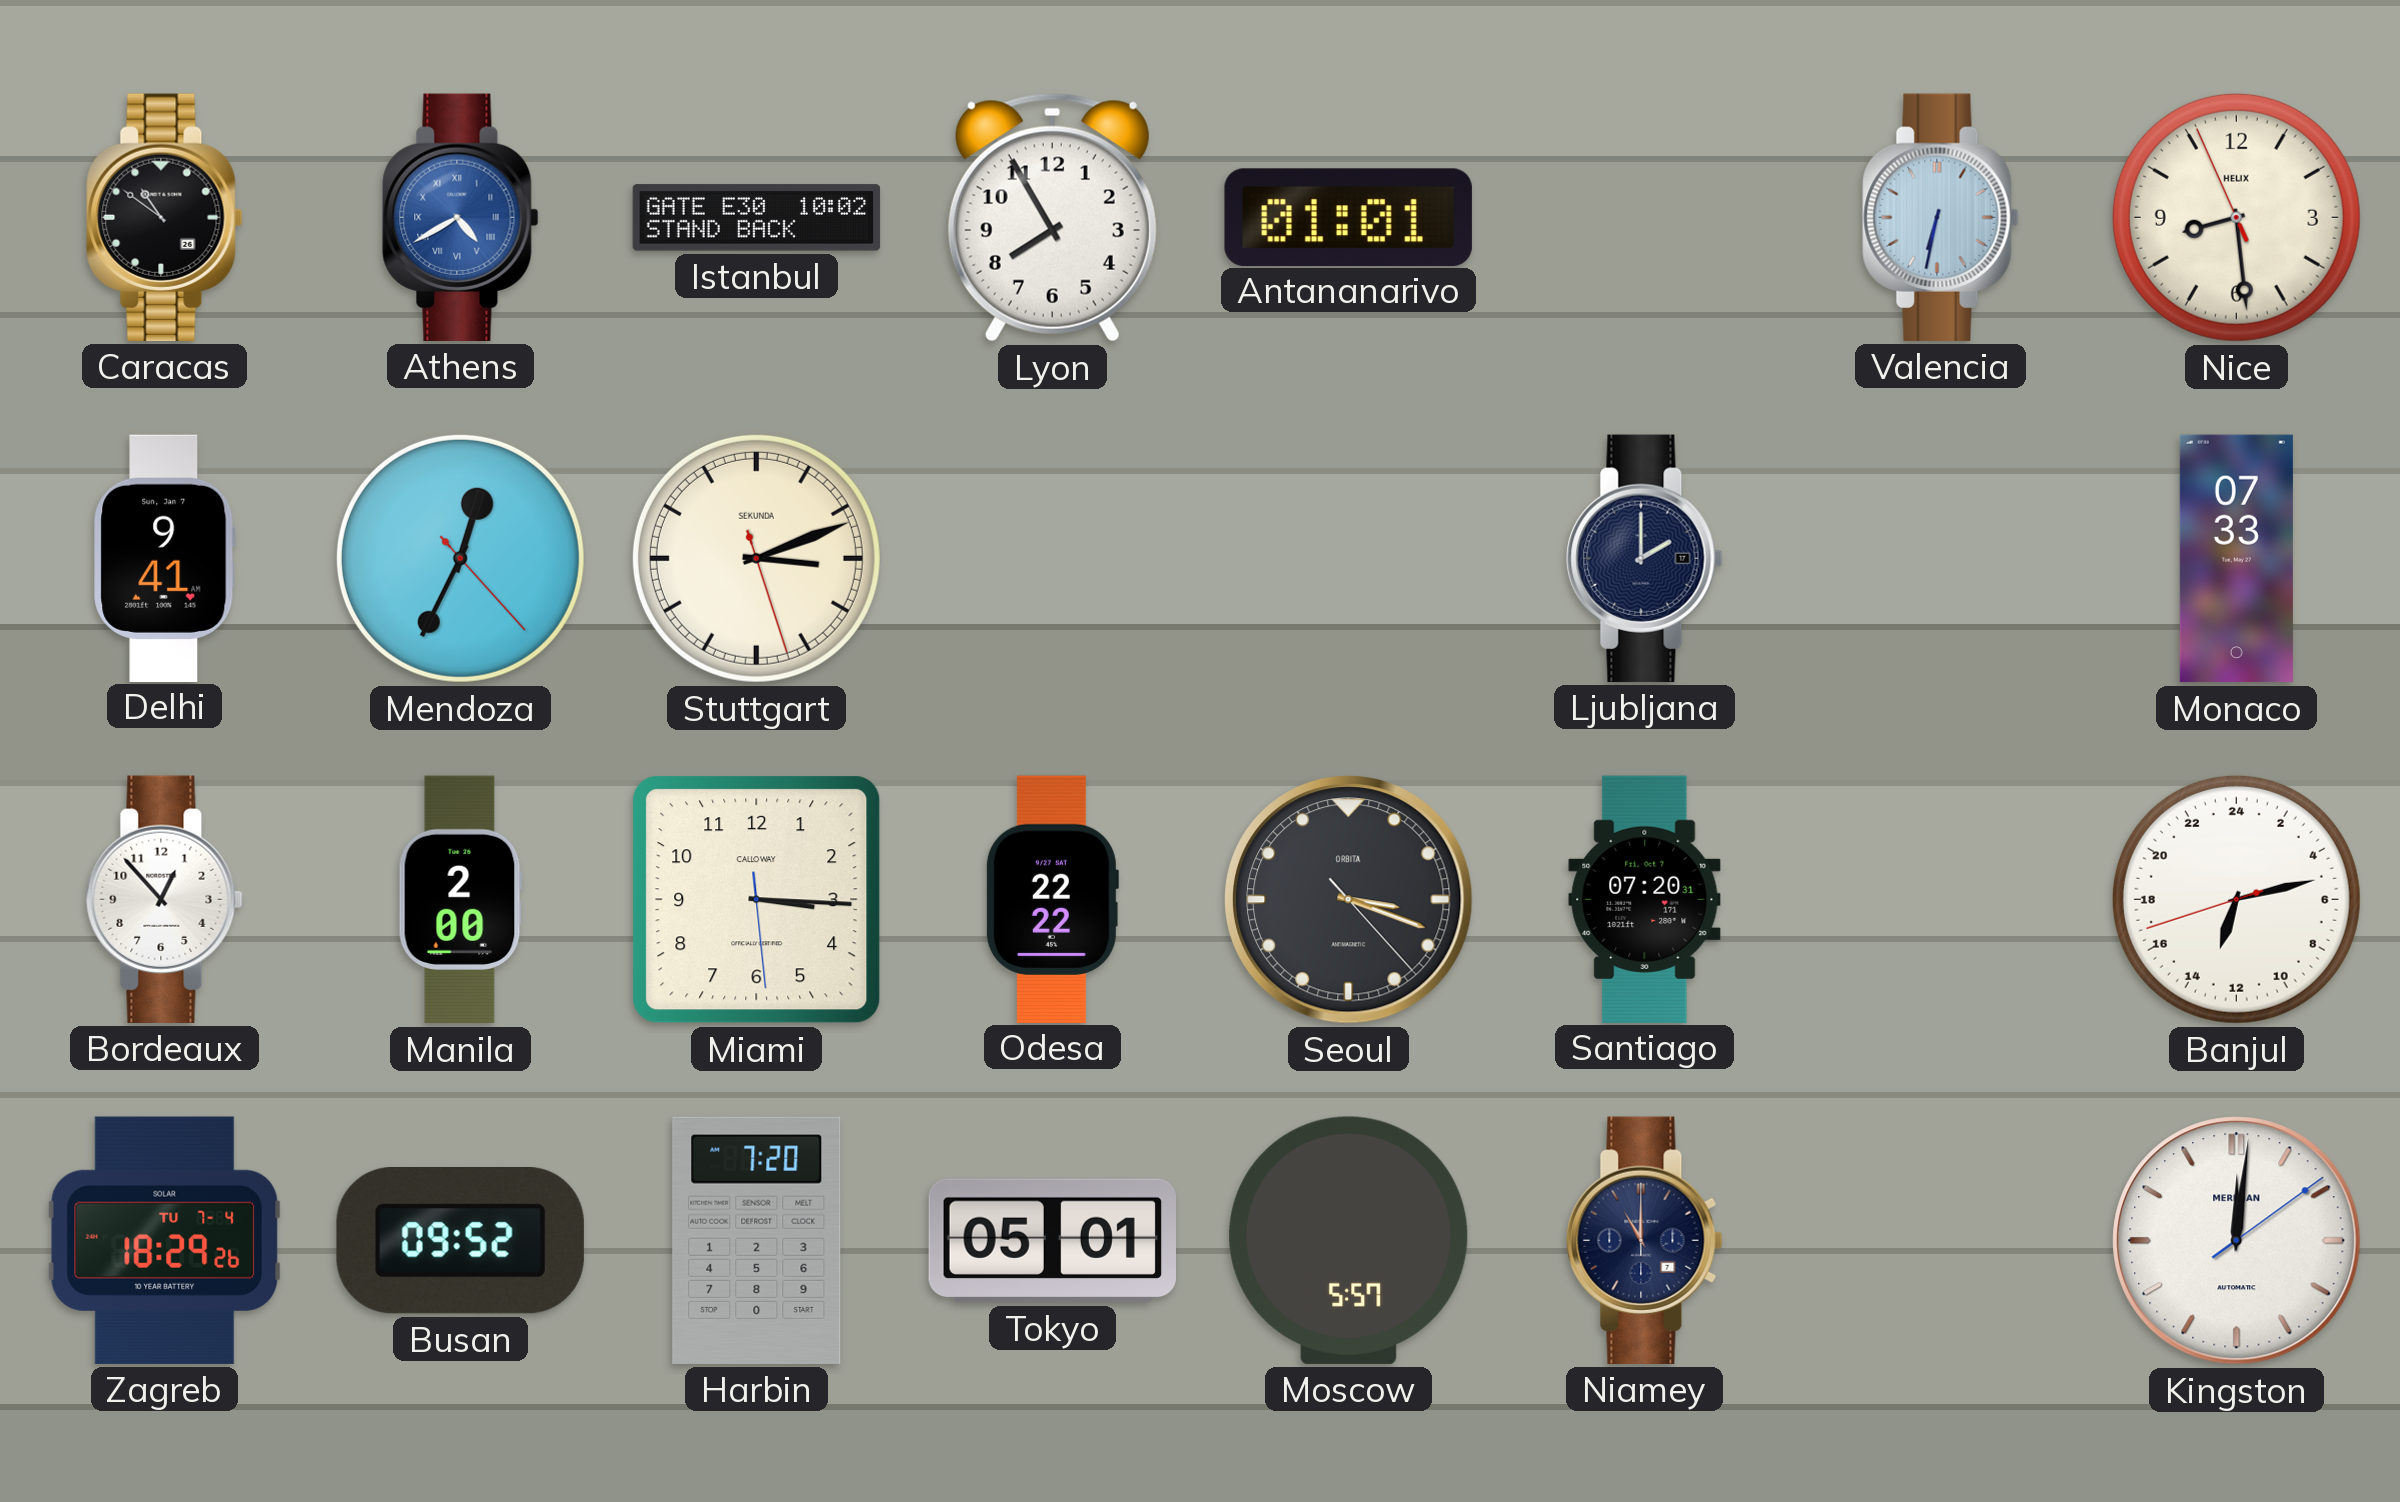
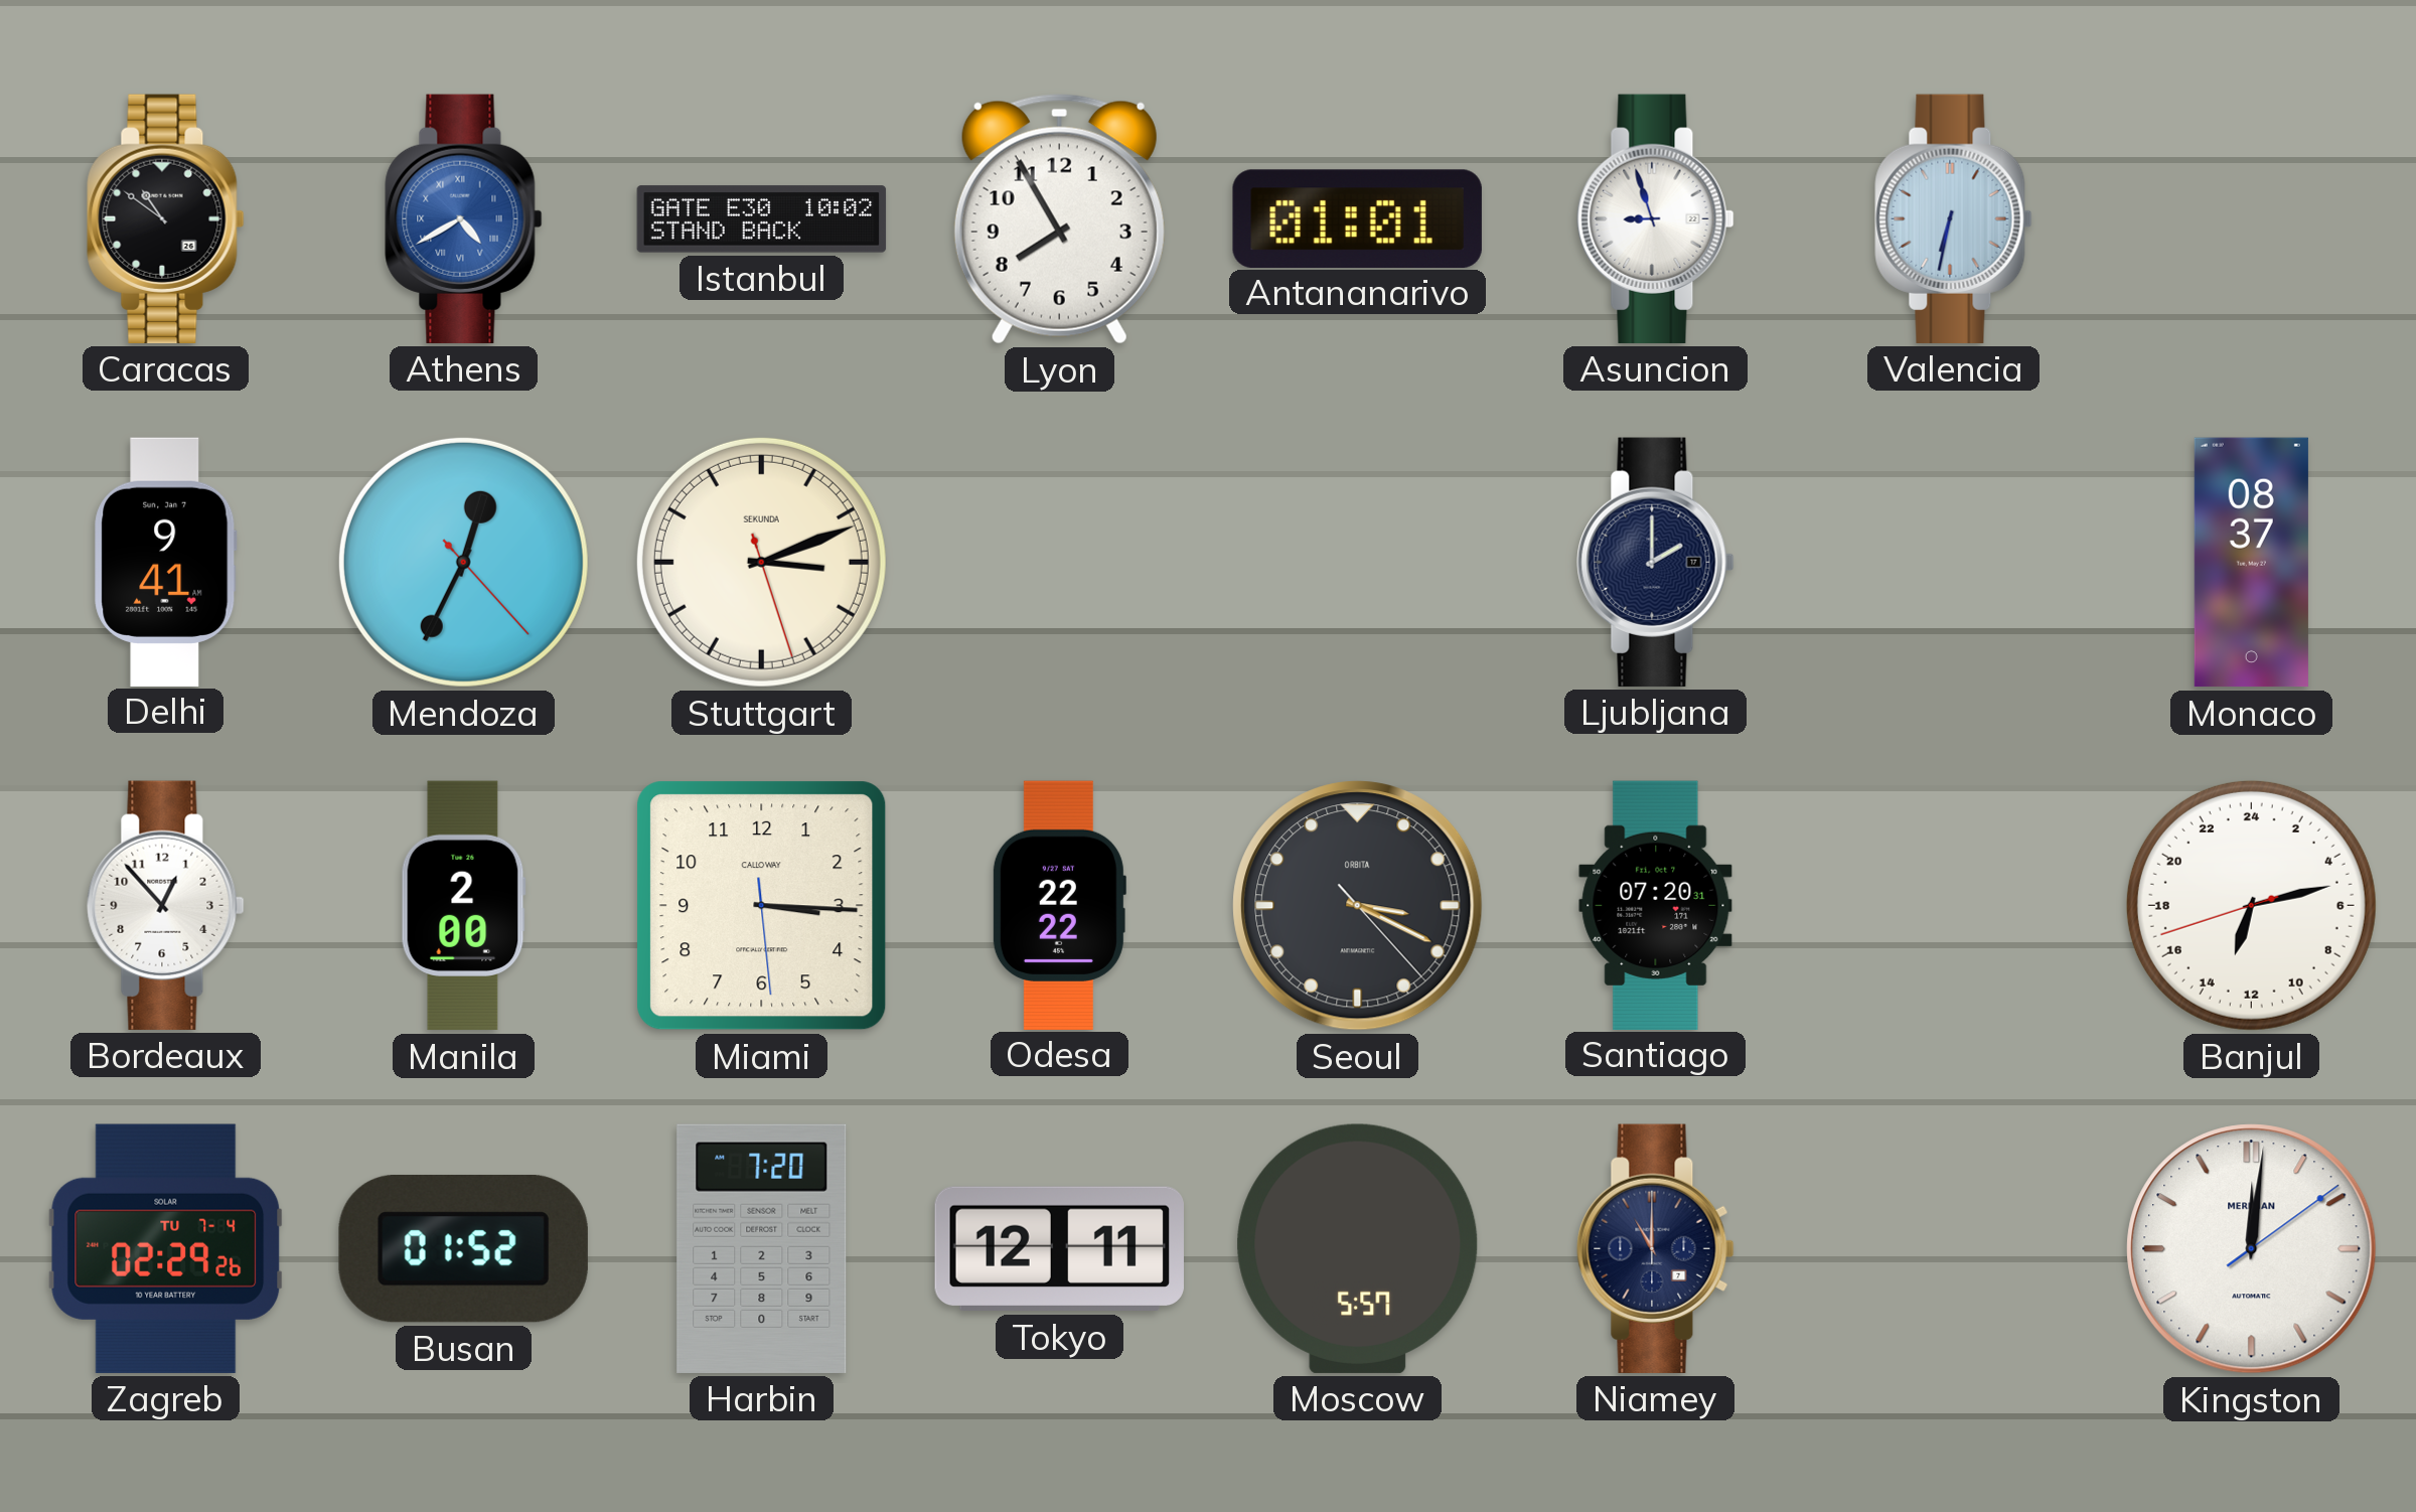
Asuncion: none -> 8:57 (1656, 218)
Nice: 8:28 -> none (2236, 217)
Monaco: 07:33 -> 08:37 (2251, 563)
Seoul: 3:18 -> 3:19 (1358, 906)
Zagreb: 18:29 -> 02:29 (166, 1248)
Busan: 09:52 -> 01:52 (463, 1249)
Tokyo: 05:01 -> 12:11 (1059, 1249)
